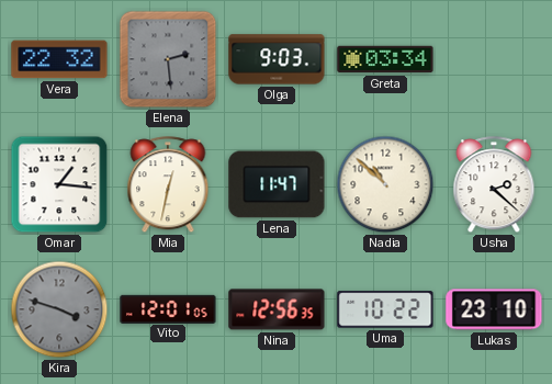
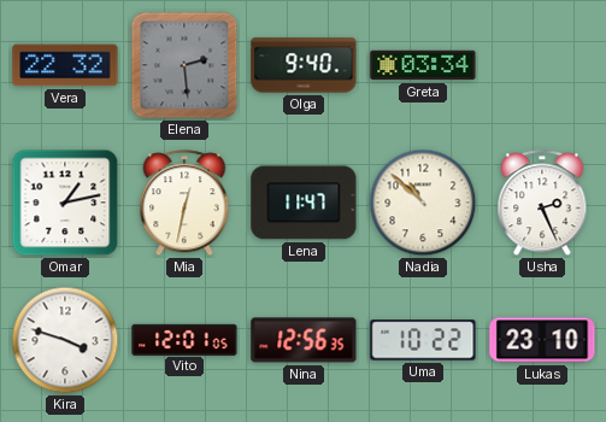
Olga: 9:03 -> 9:40 (304, 65)
Omar: 1:16 -> 1:13 (65, 203)
Usha: 2:22 -> 2:26 (542, 204)
Kira dial: grey -> white (65, 340)
